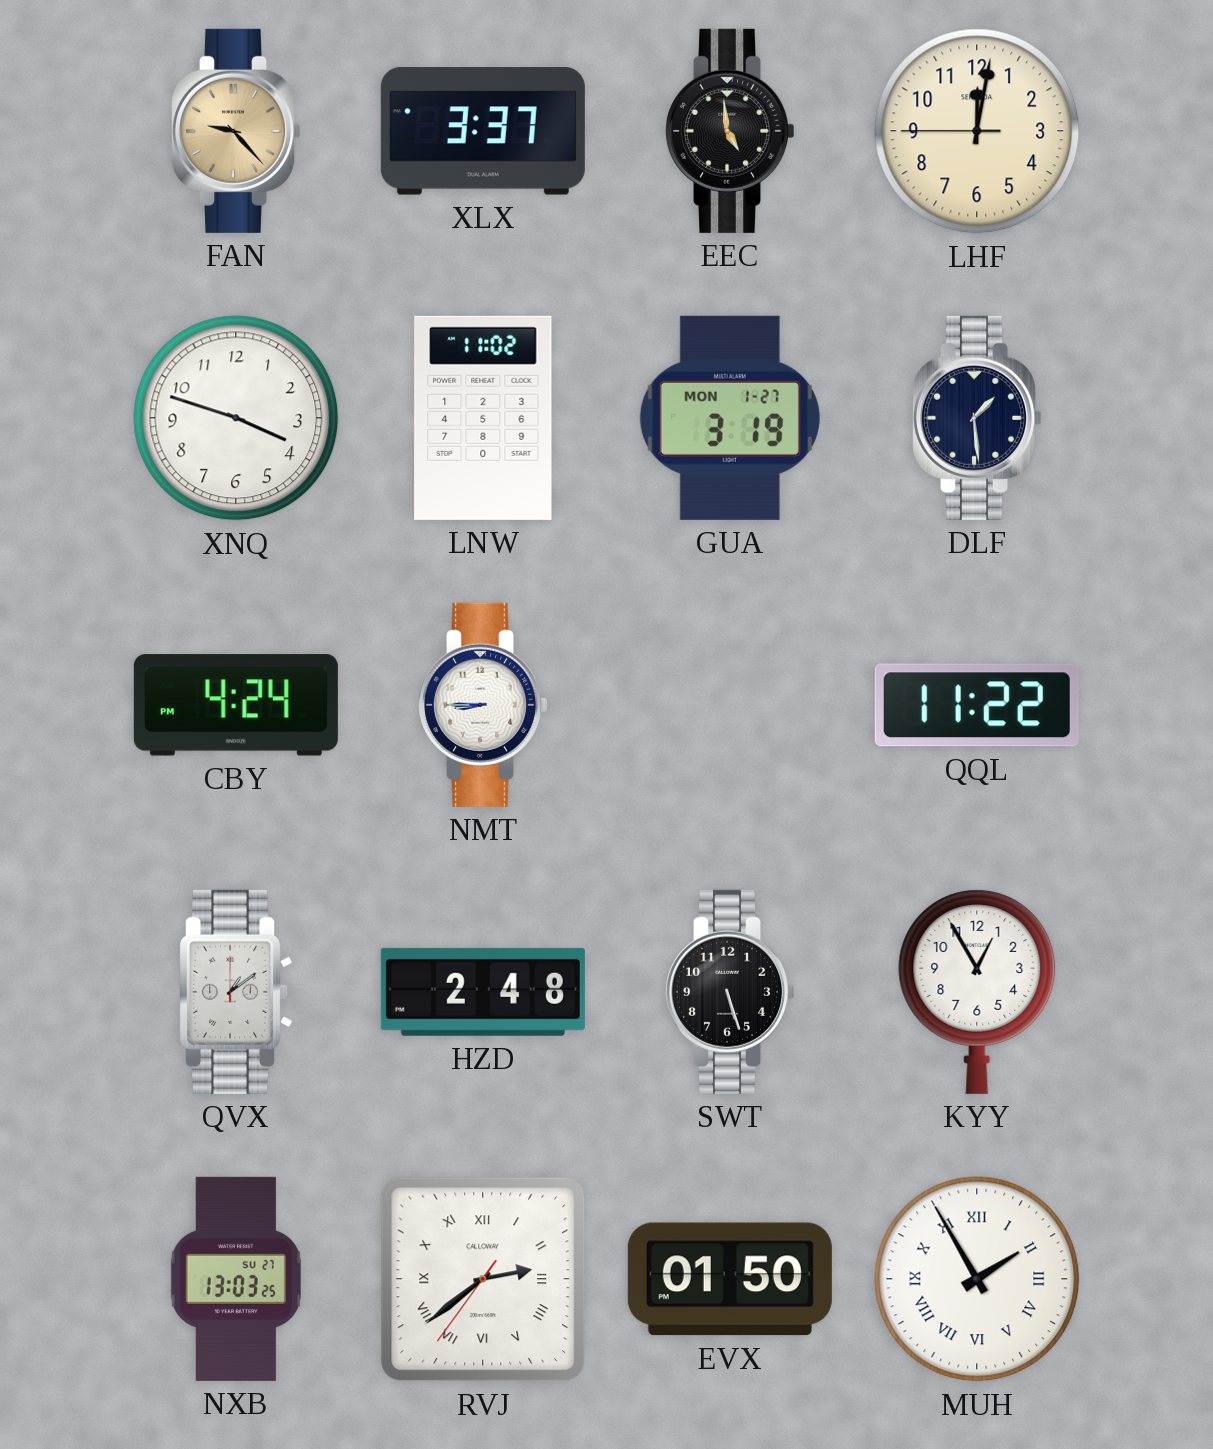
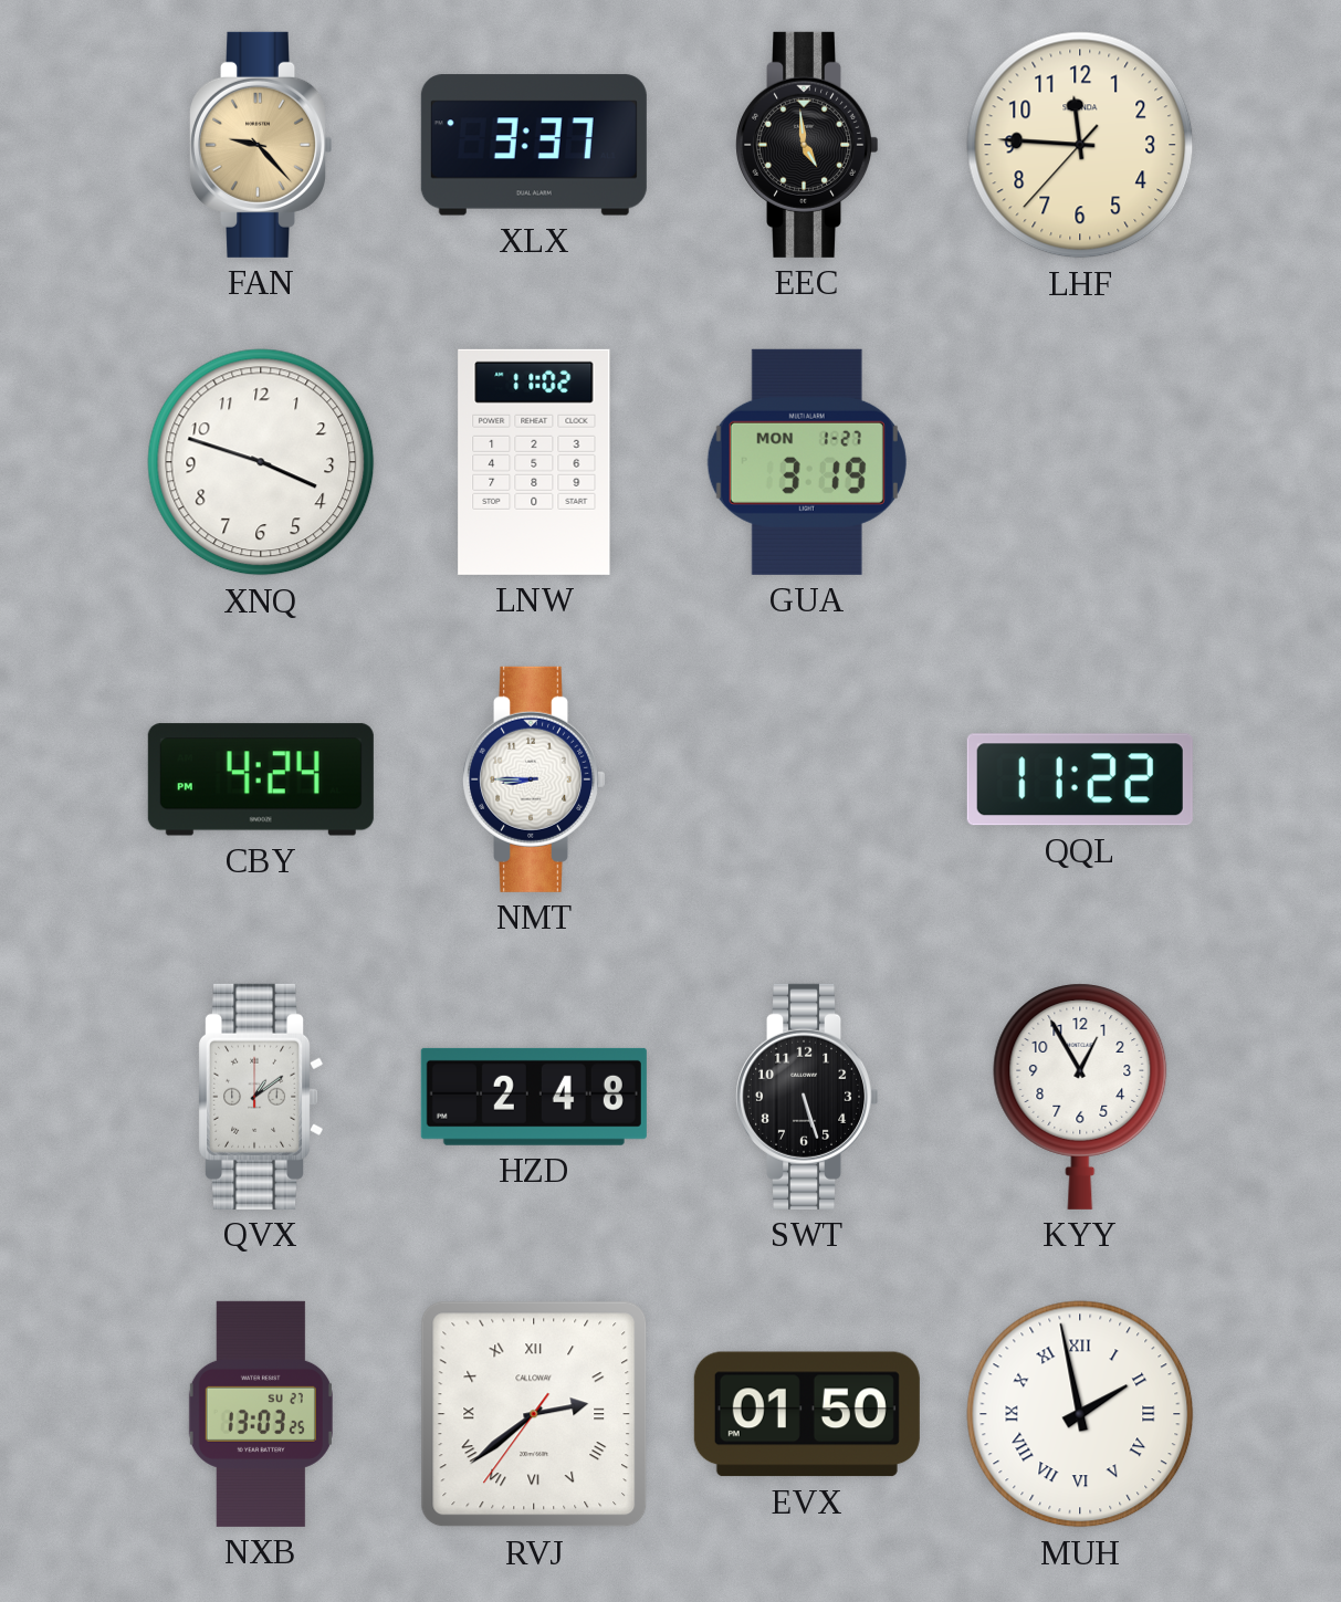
LHF: 12:01 -> 11:45 (1080, 145)
DLF: 1:29 -> none (978, 418)
MUH: 1:55 -> 1:58 (1080, 1414)
